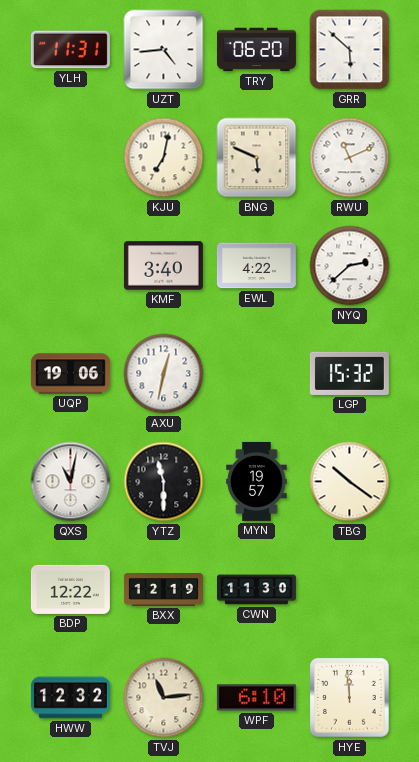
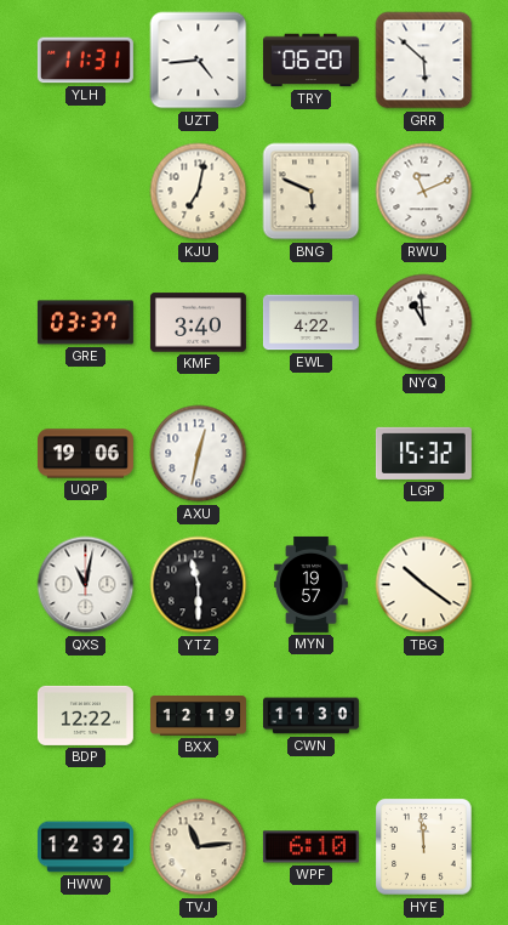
GRE: none -> 03:37 (85, 323)
NYQ: 2:38 -> 10:59 (424, 323)
